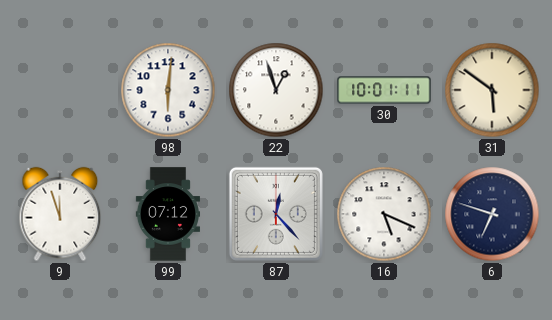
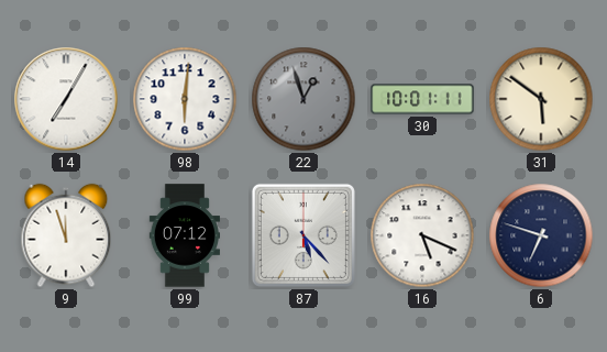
14: none -> 7:05 (66, 99)
22 dial: white -> grey (304, 99)
87: 12:23 -> 5:23 (304, 235)
